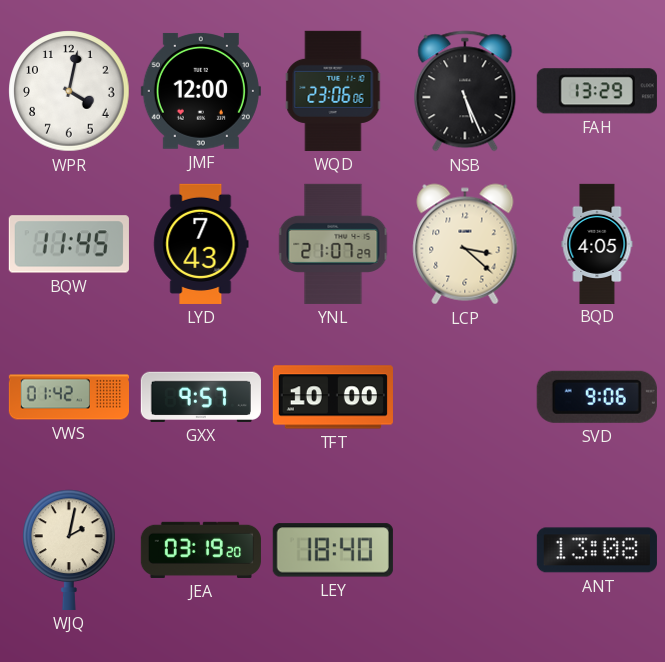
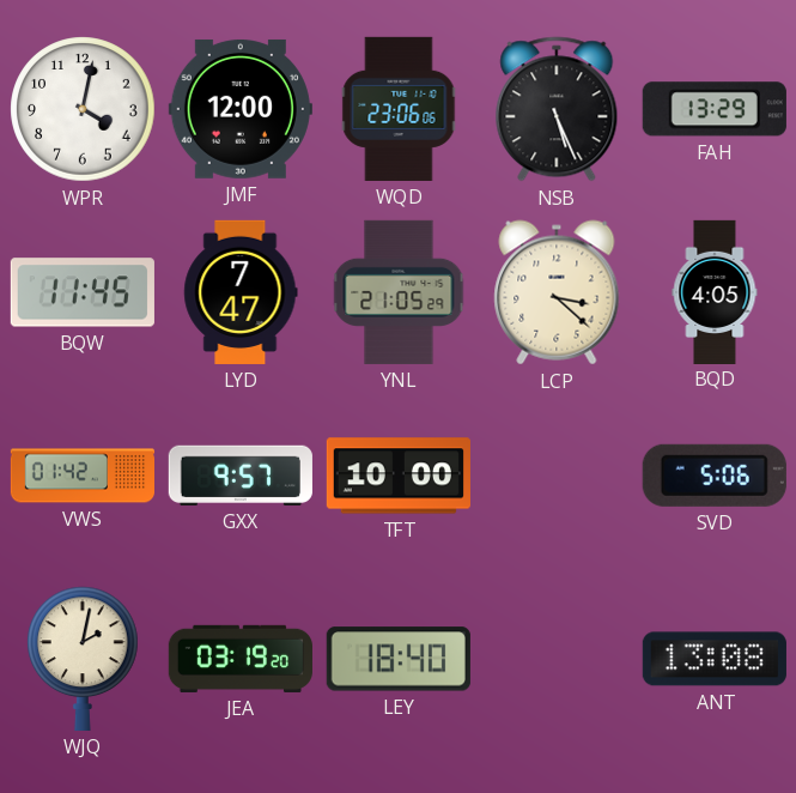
LYD: 7:43 -> 7:47 (241, 292)
YNL: 21:07 -> 21:05 (399, 292)
SVD: 9:06 -> 5:06 (715, 476)
